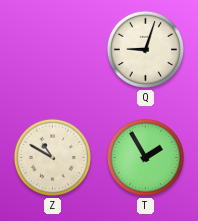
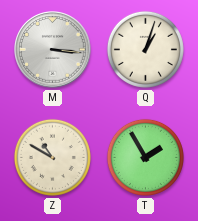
M: none -> 3:16 (53, 50)
Q: 9:03 -> 1:03 (145, 49)
